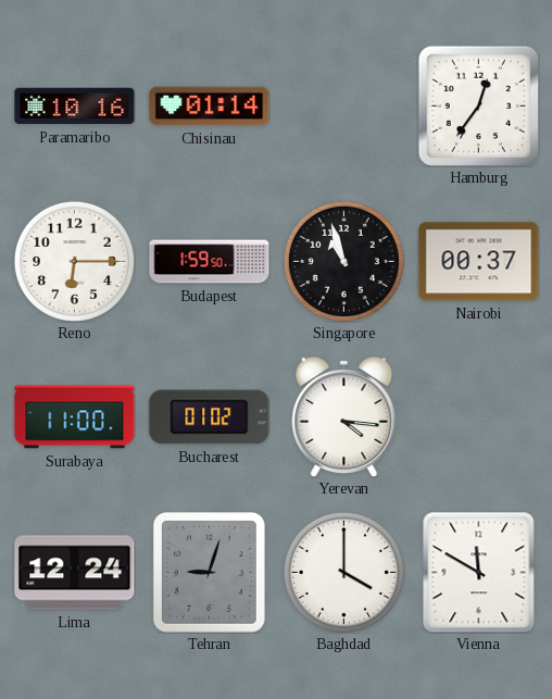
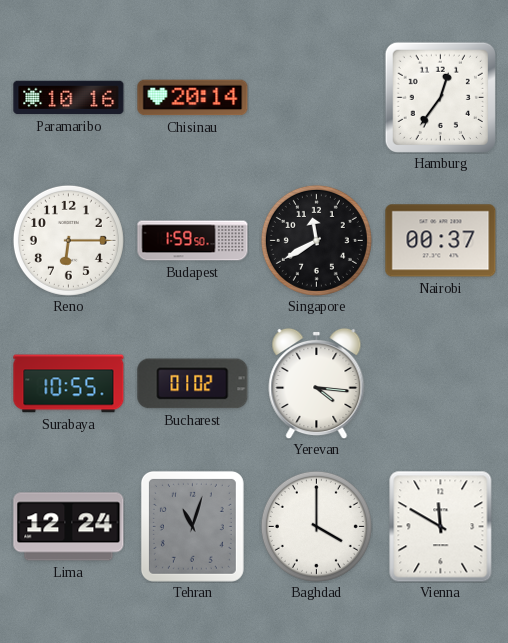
Chisinau: 01:14 -> 20:14 (193, 98)
Singapore: 10:57 -> 11:40 (316, 240)
Surabaya: 11:00 -> 10:55 (69, 384)
Tehran: 9:03 -> 11:03 (192, 526)
